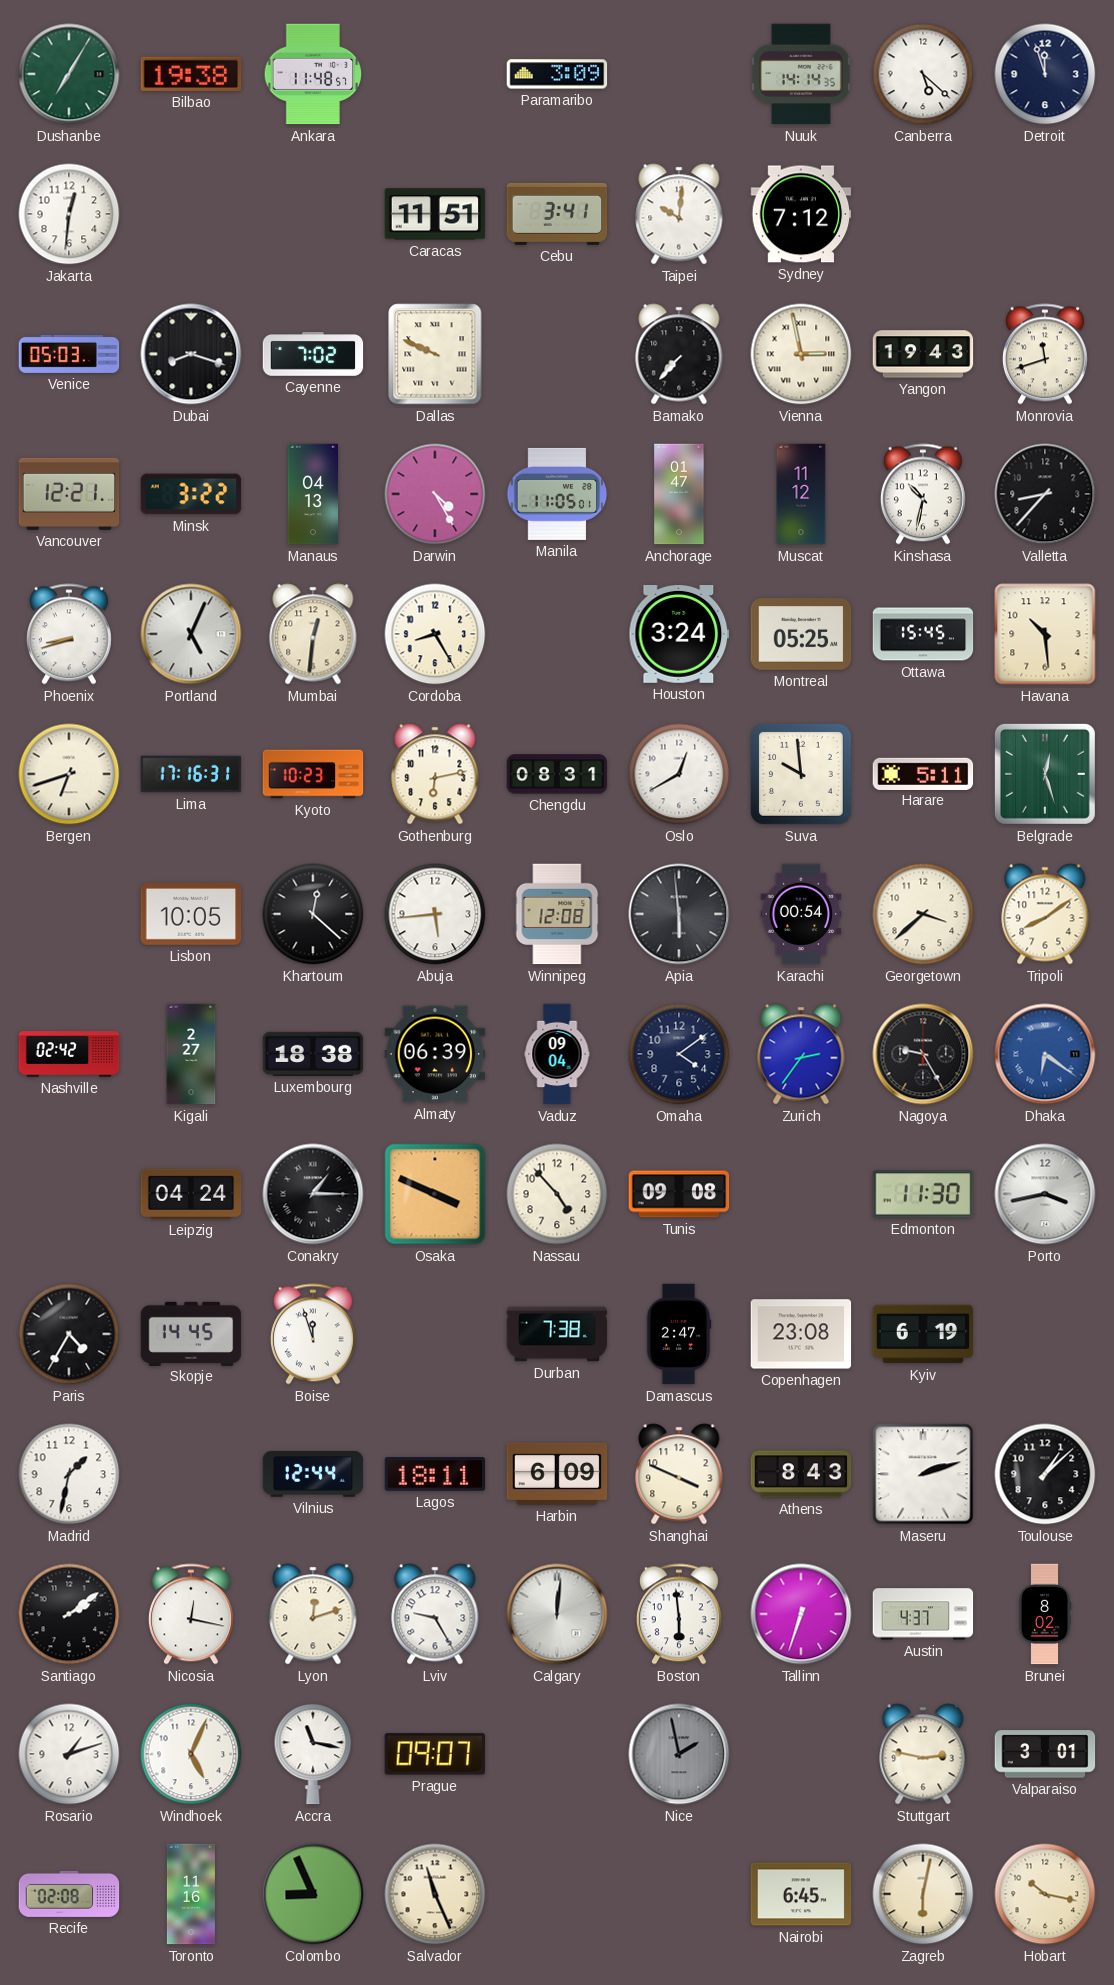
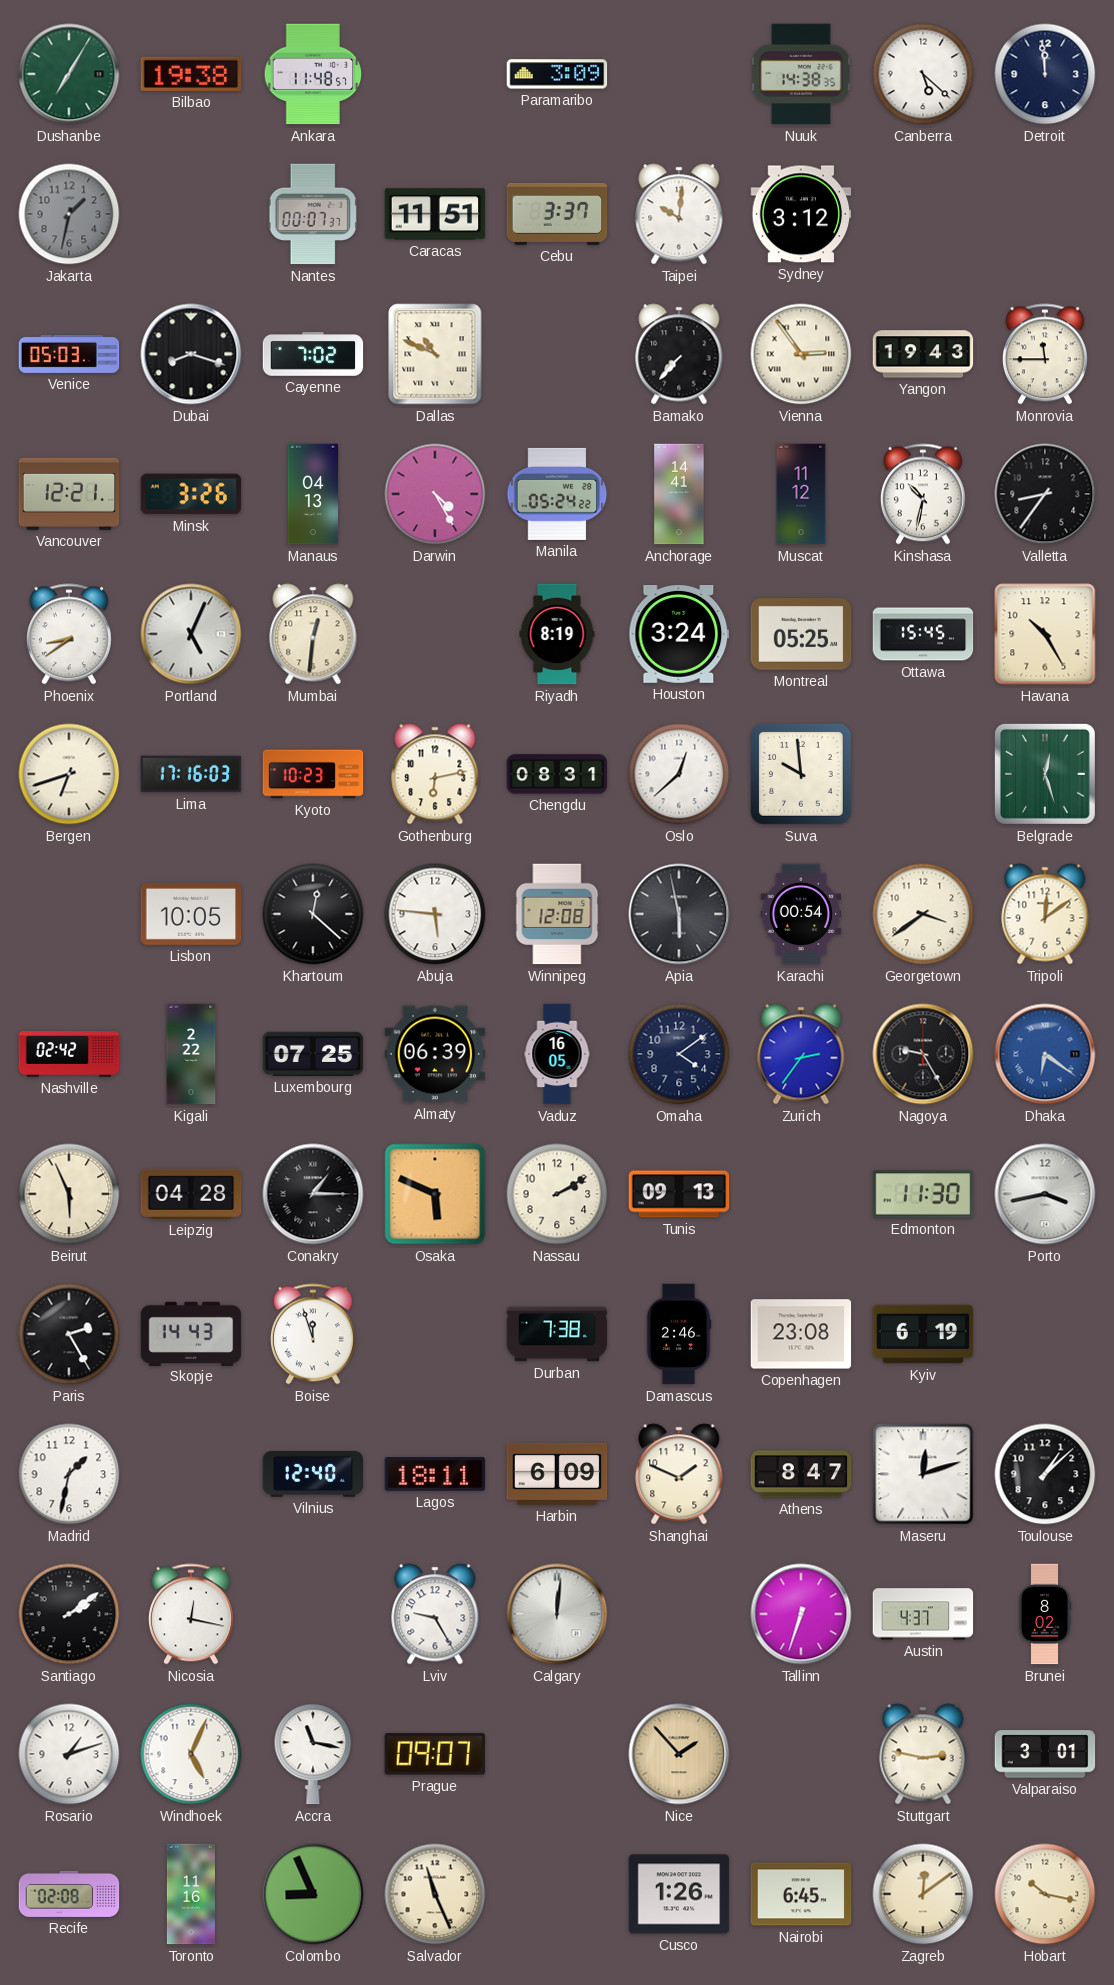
Nuuk: 14:14 -> 14:38 (801, 74)
Detroit: 11:57 -> 11:59 (1045, 74)
Jakarta: 12:31 -> 1:32 (69, 214)
Jakarta dial: white -> grey (69, 214)
Nantes: none -> 00:07 (313, 214)
Cebu: 3:41 -> 3:37 (557, 214)
Sydney: 7:12 -> 3:12 (801, 214)
Dallas: 9:49 -> 10:49 (435, 354)
Vienna: 2:58 -> 2:54 (801, 354)
Monrovia: 11:42 -> 11:45 (1045, 354)
Minsk: 3:22 -> 3:26 (191, 494)
Manila: 11:05 -> 05:24 (557, 494)
Anchorage: 01:47 -> 14:41 (679, 494)
Valletta: 8:37 -> 8:36 (1045, 494)
Phoenix: 8:42 -> 8:39 (69, 634)
Cordoba: 8:25 -> none (435, 634)
Riyadh: none -> 8:19 (557, 634)
Havana: 10:29 -> 10:25 (1045, 634)
Lima: 17:16:31 -> 17:16:03 (191, 774)
Oslo: 12:40 -> 12:38 (679, 774)
Harare: 5:11 -> none (923, 773)
Abuja: 5:44 -> 5:46 (435, 914)
Apia: 5:59 -> 5:58 (679, 914)
Georgetown: 3:38 -> 3:39 (923, 914)
Tripoli: 8:09 -> 12:09 (1045, 914)
Kigali: 2:27 -> 2:22 (191, 1054)
Luxembourg: 18:38 -> 07:25 (313, 1054)
Vaduz: 09:04 -> 16:05 (557, 1054)
Beirut: none -> 5:56 (69, 1194)
Leipzig: 04:24 -> 04:28 (191, 1194)
Osaka: 3:49 -> 5:49 (435, 1194)
Nassau: 4:53 -> 2:10 (557, 1194)
Tunis: 09:08 -> 09:13 (679, 1194)
Paris: 4:35 -> 2:25 (69, 1334)
Skopje: 14:45 -> 14:43 (191, 1333)
Damascus: 2:47 -> 2:46 (679, 1334)
Vilnius: 12:44 -> 12:40 (313, 1474)
Shanghai: 3:49 -> 1:49 (679, 1474)
Athens: 8:43 -> 8:47 (801, 1474)
Maseru: 2:12 -> 12:12 (923, 1474)
Lyon: 12:12 -> none (313, 1614)
Boston: 5:59 -> none (679, 1614)
Nice: 1:58 -> 1:53 (679, 1754)
Nice dial: grey -> champagne (679, 1754)
Cusco: none -> 1:26 (679, 1894)
Zagreb: 6:02 -> 12:09 (923, 1894)
